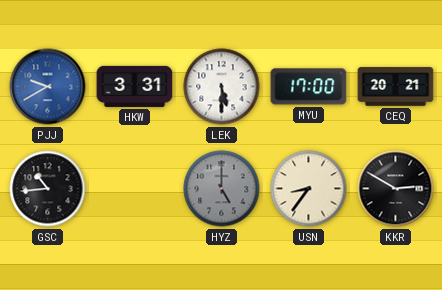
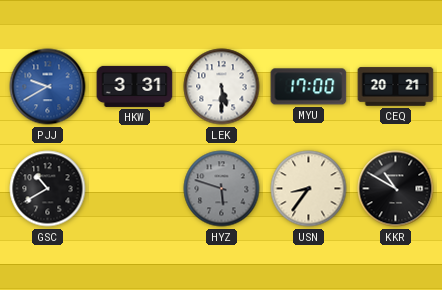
GSC: 10:44 -> 10:40 (48, 189)
HYZ: 5:00 -> 5:48 (222, 189)
KKR: 2:50 -> 10:50 (396, 189)
